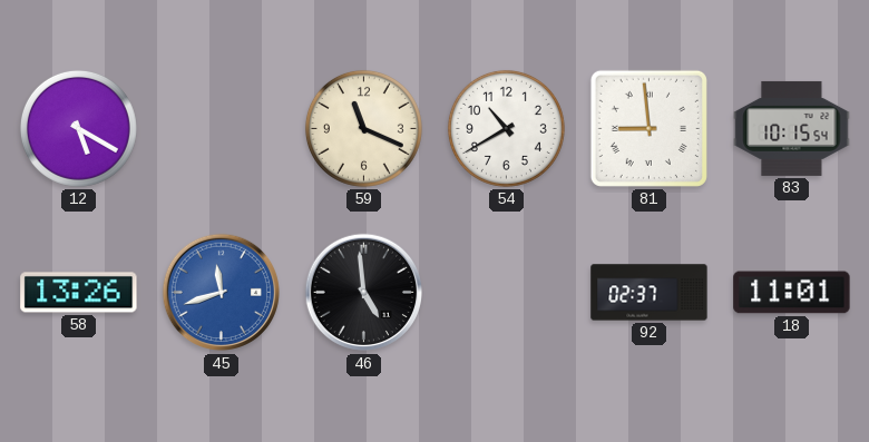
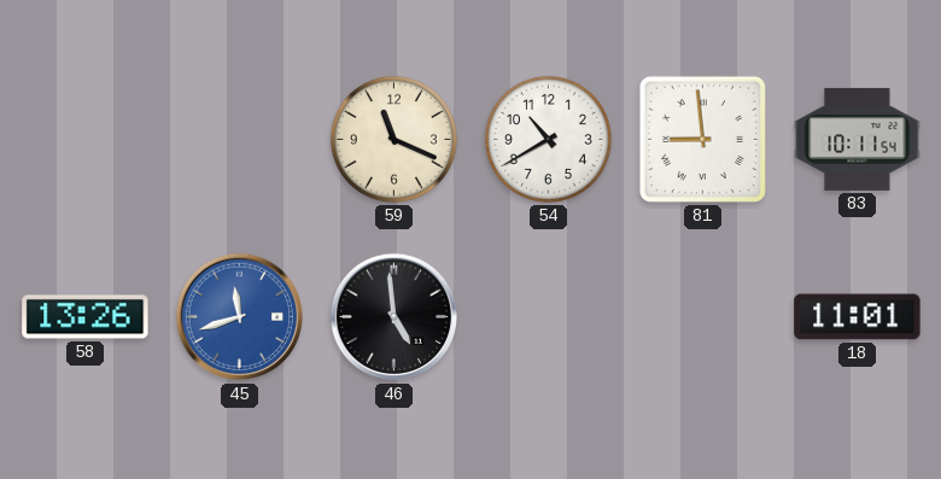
12: 5:20 -> none (78, 128)
83: 10:15 -> 10:11 (858, 139)
92: 02:37 -> none (650, 293)
